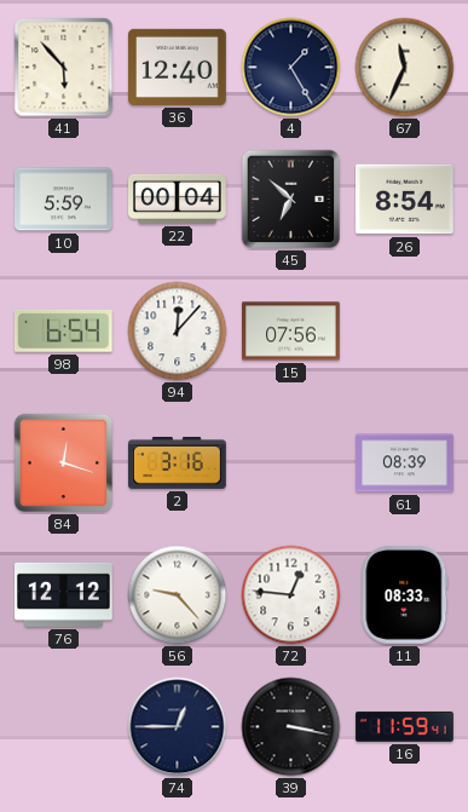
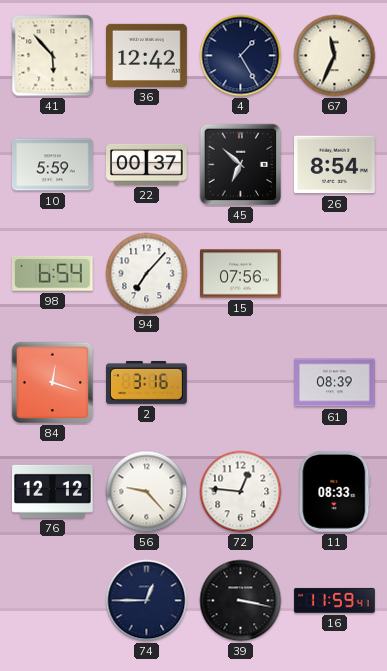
36: 12:40 -> 12:42 (147, 55)
22: 00:04 -> 00:37 (147, 164)
94: 12:07 -> 7:07 (147, 274)
